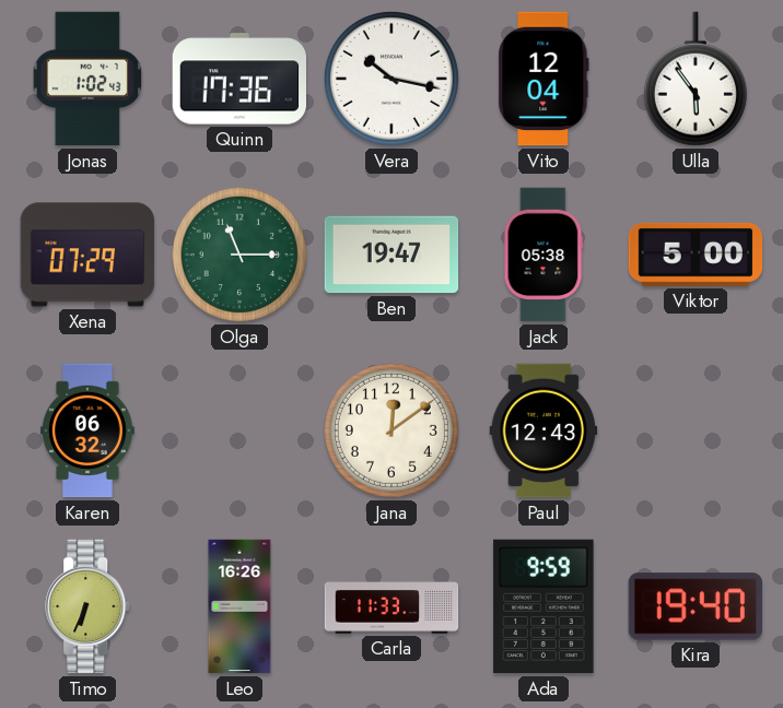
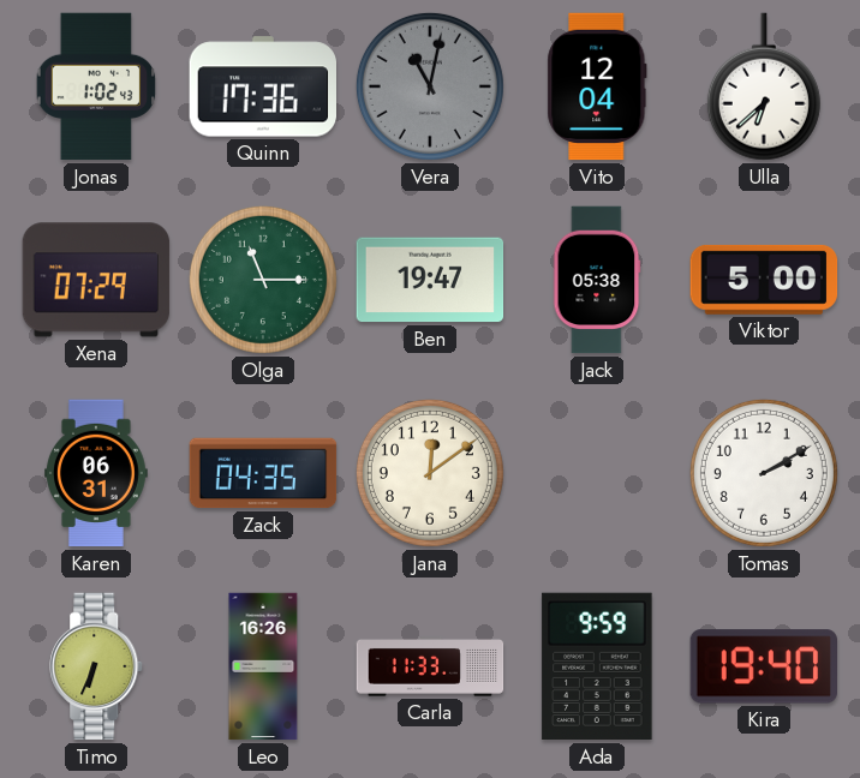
Vera: 10:17 -> 11:02 (430, 86)
Vera dial: white -> grey (430, 86)
Ulla: 5:54 -> 6:38 (764, 86)
Karen: 06:32 -> 06:31 (97, 473)
Zack: none -> 04:35 (263, 473)
Paul: 12:43 -> none (544, 430)
Tomas: none -> 2:10 (764, 473)
